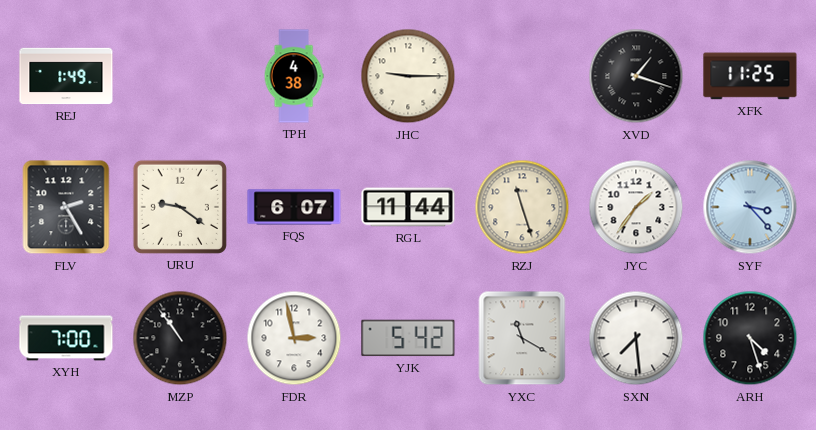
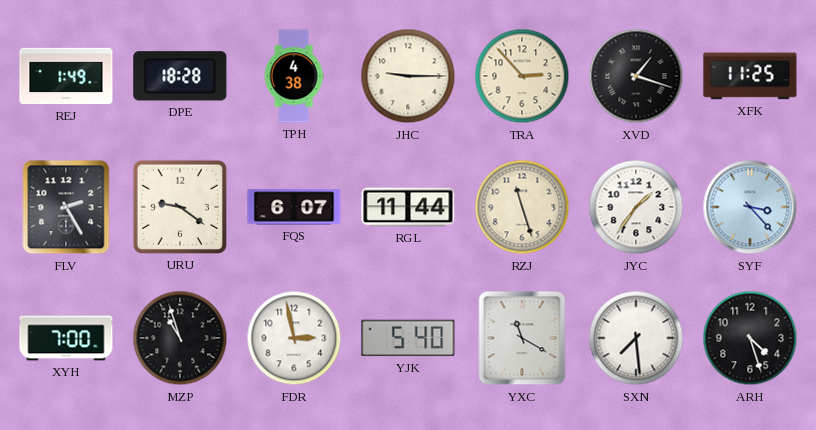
DPE: none -> 18:28 (180, 76)
TRA: none -> 2:53 (522, 76)
MZP: 10:54 -> 10:57 (180, 338)
YJK: 5:42 -> 5:40 (408, 338)
